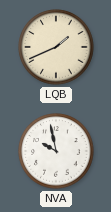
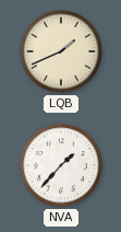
NVA: 9:58 -> 1:37 (61, 165)
